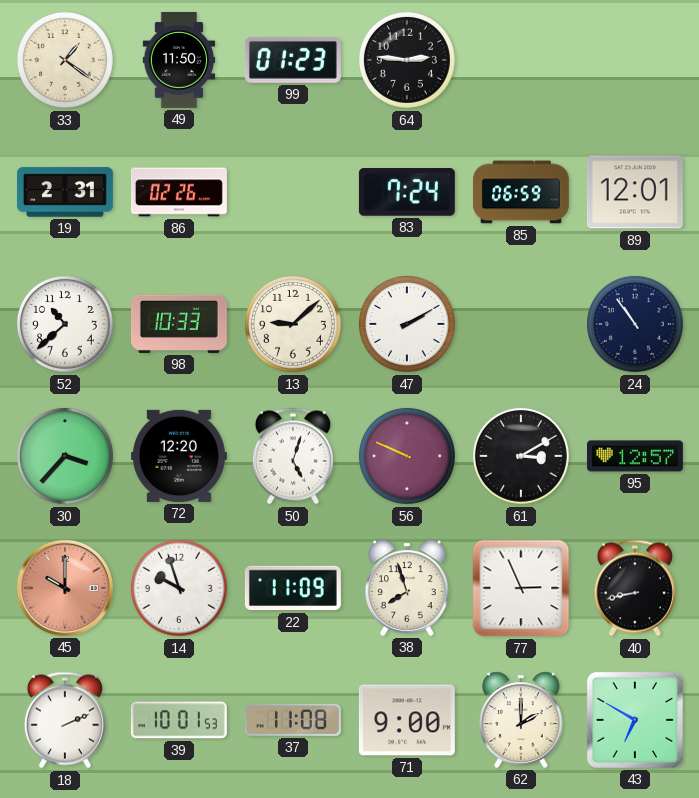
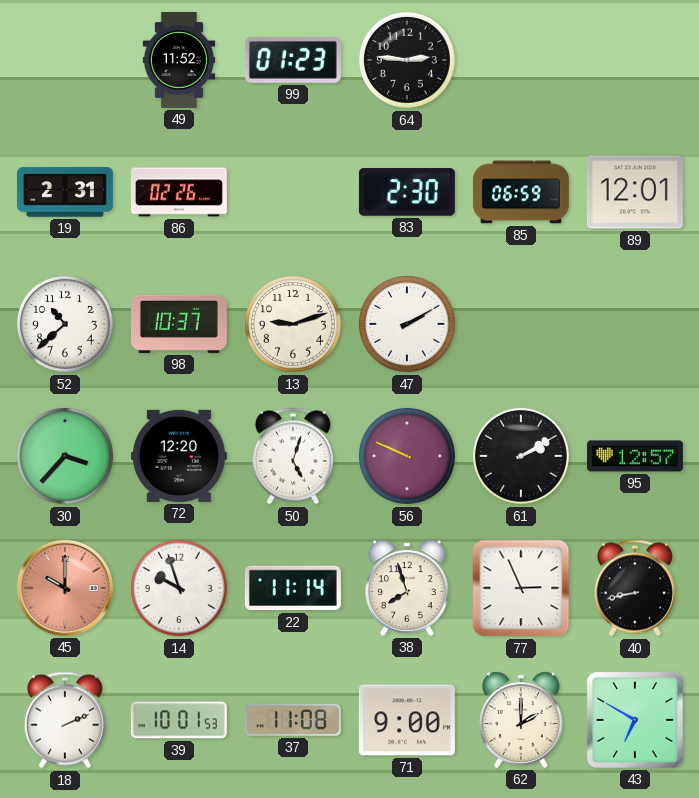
33: 1:21 -> none (65, 60)
49: 11:50 -> 11:52 (179, 60)
83: 7:24 -> 2:30 (407, 192)
98: 10:33 -> 10:37 (179, 324)
13: 9:08 -> 9:12 (293, 324)
24: 10:54 -> none (635, 324)
61: 3:10 -> 2:10 (521, 456)
22: 11:09 -> 11:14 (293, 588)
